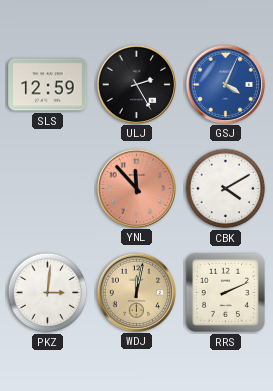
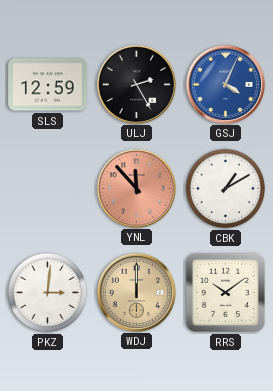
CBK: 4:10 -> 1:10 (226, 189)
WDJ: 12:02 -> 12:00 (136, 292)
RRS: 2:11 -> 10:09 (225, 292)
